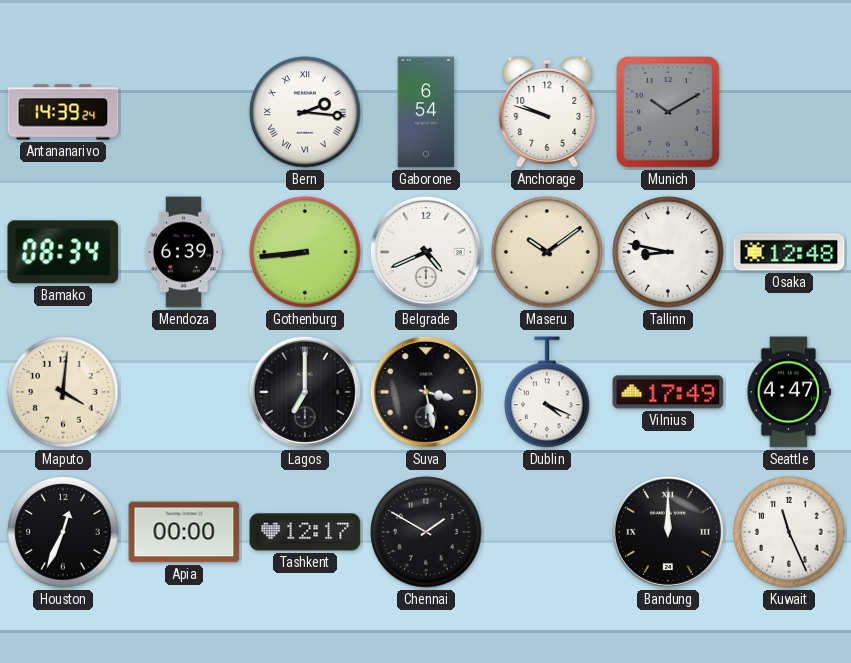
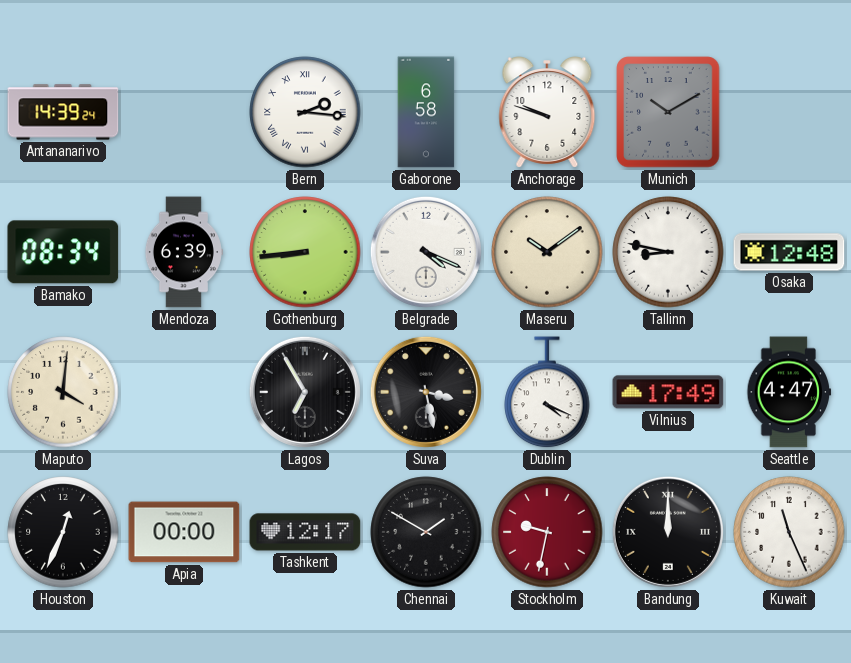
Gaborone: 6:54 -> 6:58 (426, 112)
Belgrade: 4:41 -> 4:19 (426, 252)
Lagos: 7:00 -> 6:55 (305, 392)
Stockholm: none -> 9:32 (547, 532)
